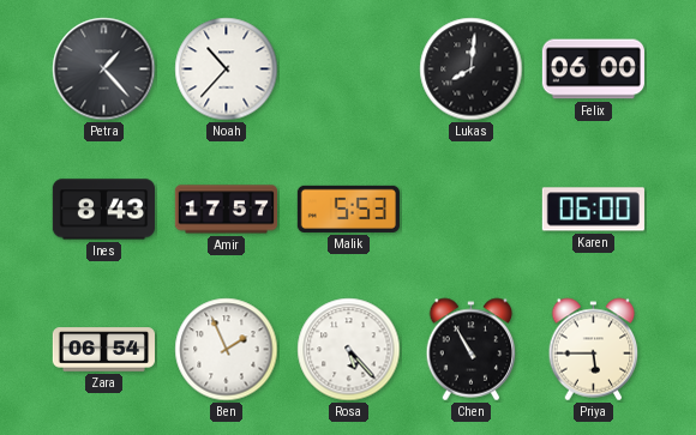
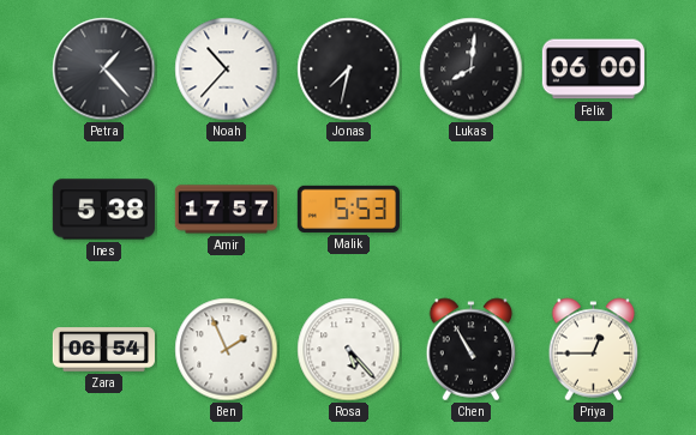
Jonas: none -> 7:32 (349, 70)
Ines: 8:43 -> 5:38 (103, 210)
Karen: 06:00 -> none (593, 210)
Priya: 5:45 -> 12:45 (594, 350)
